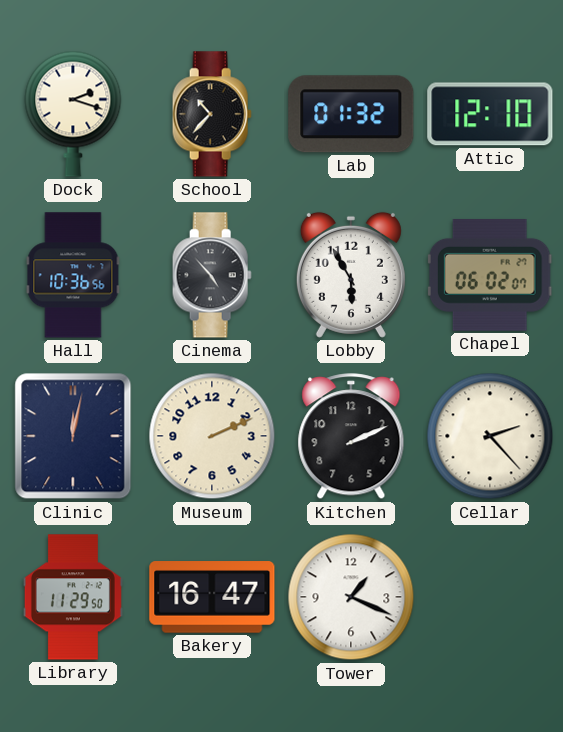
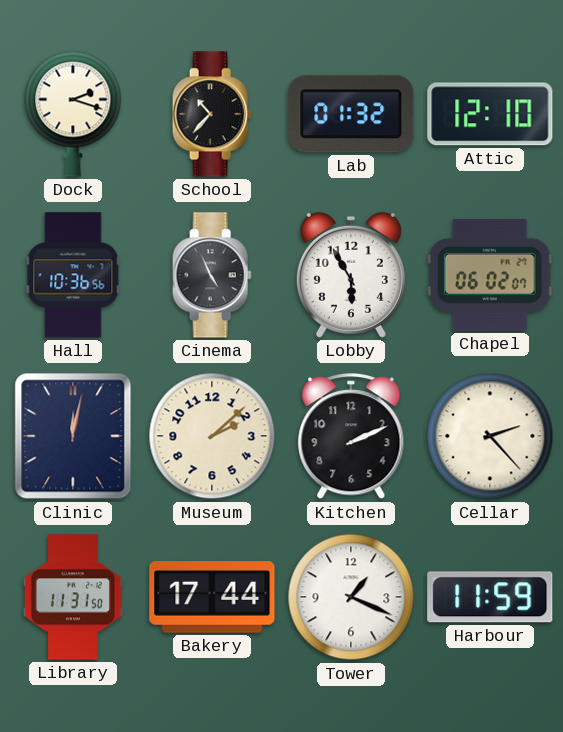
Cinema: 4:53 -> 4:56 (212, 275)
Museum: 2:11 -> 2:08 (212, 436)
Library: 11:29 -> 11:31 (73, 597)
Bakery: 16:47 -> 17:44 (212, 597)
Harbour: none -> 11:59 (490, 597)
